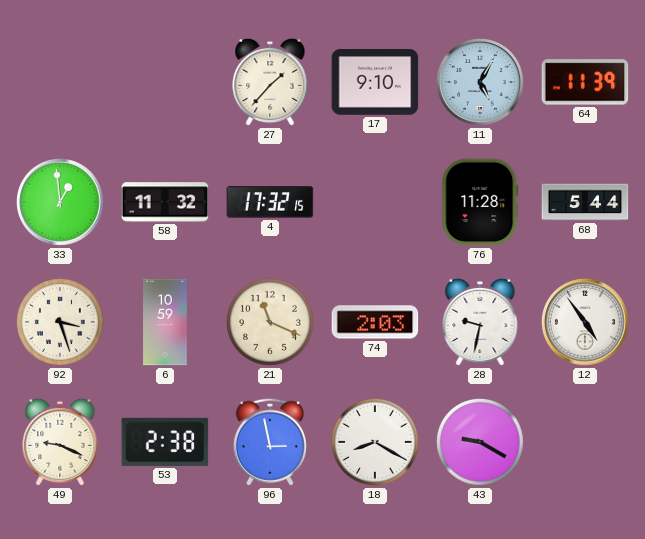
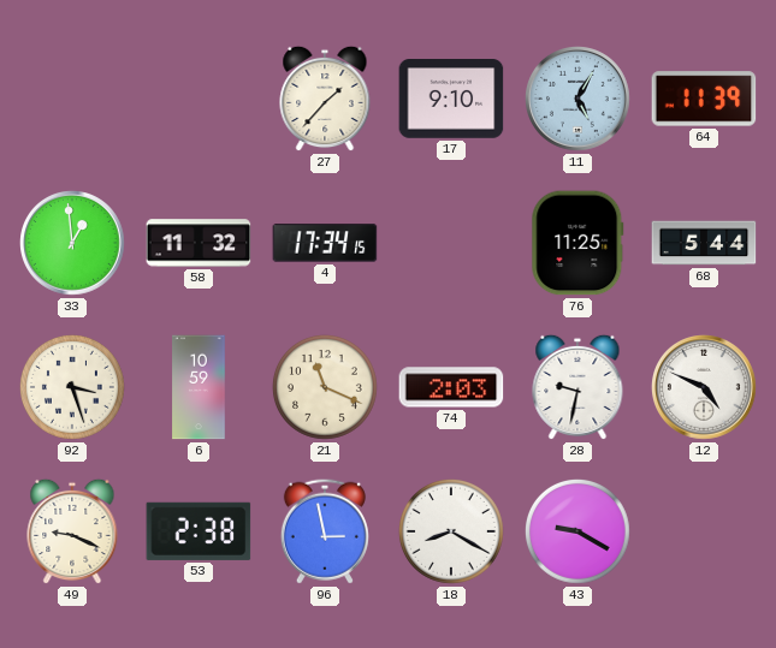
4: 17:32 -> 17:34 (325, 243)
76: 11:28 -> 11:25 (577, 243)
12: 4:54 -> 4:49 (705, 388)
